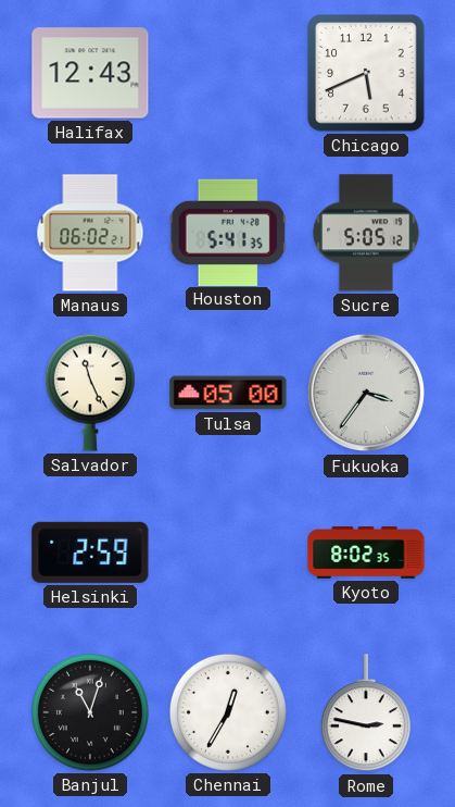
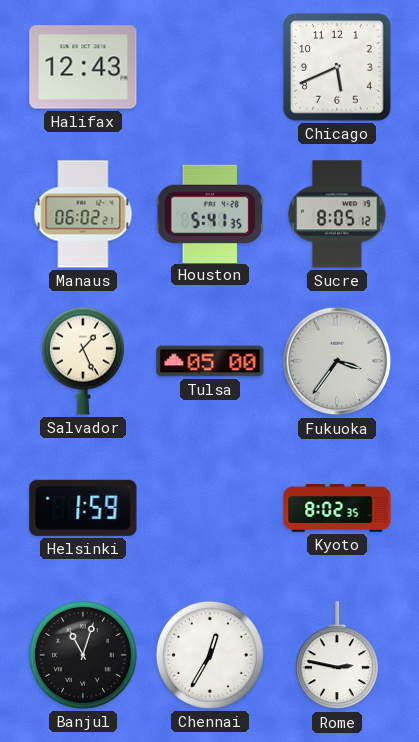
Sucre: 5:05 -> 8:05 (337, 214)
Salvador: 11:26 -> 1:26 (83, 361)
Helsinki: 2:59 -> 1:59 (83, 508)
